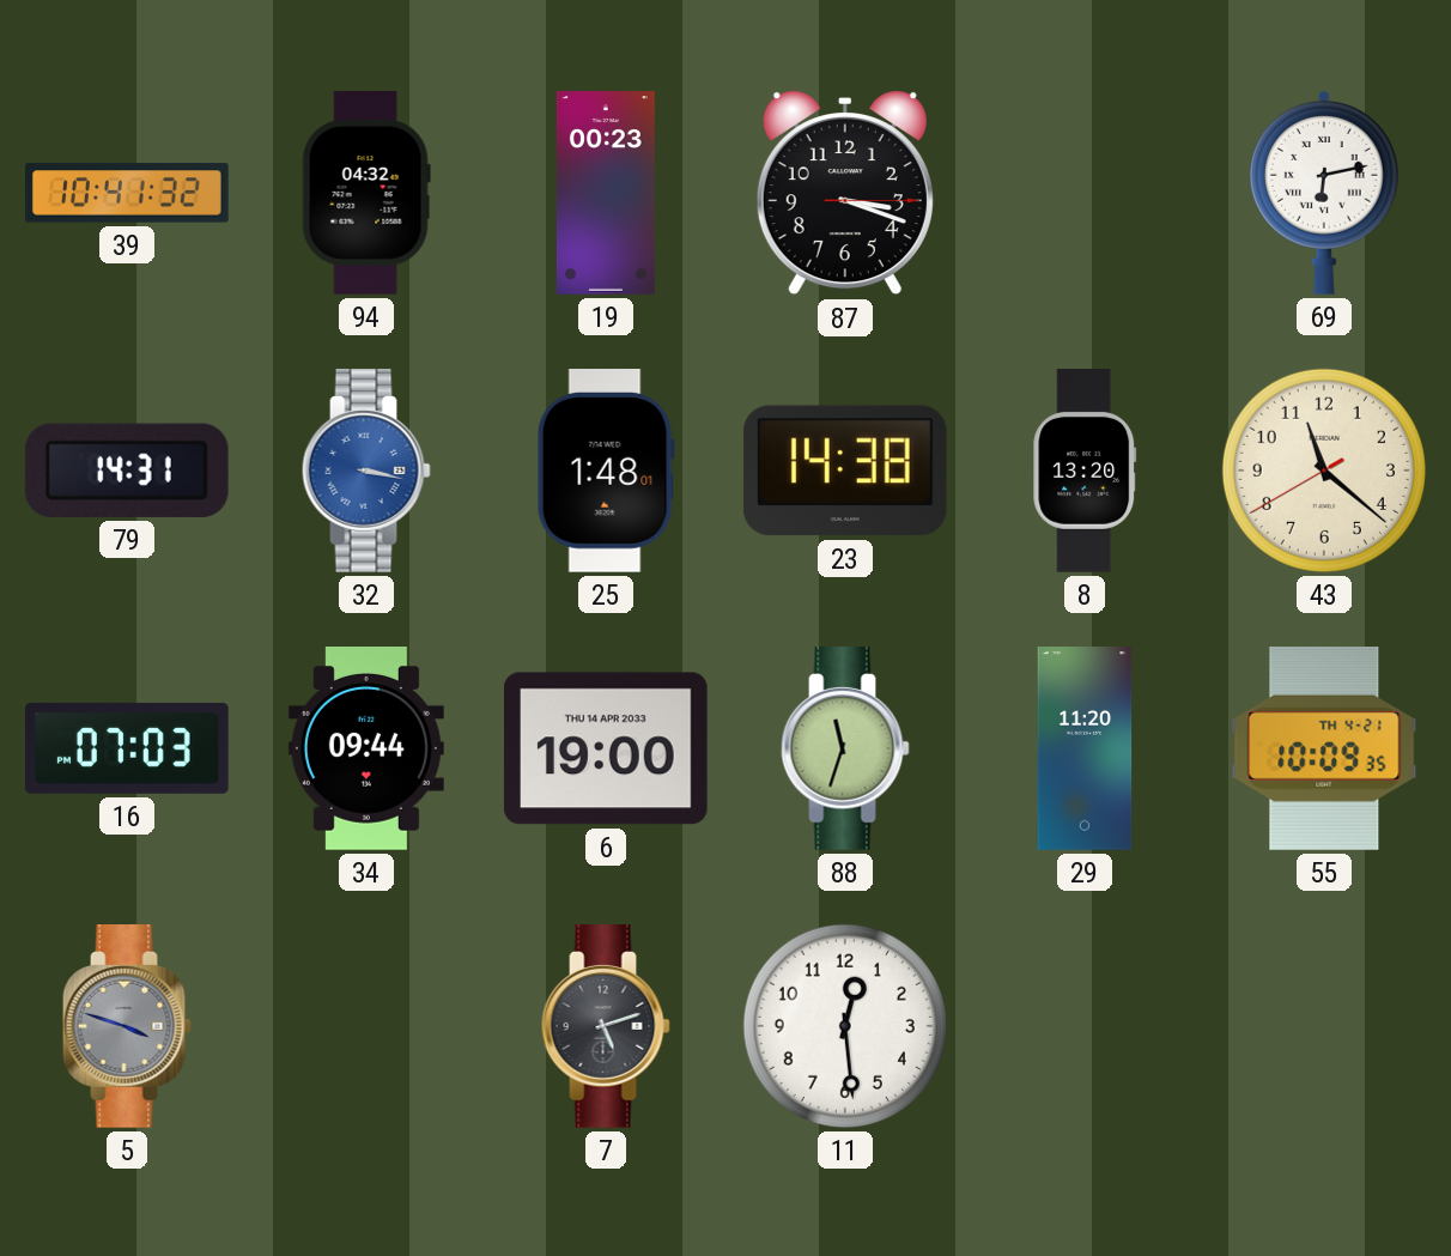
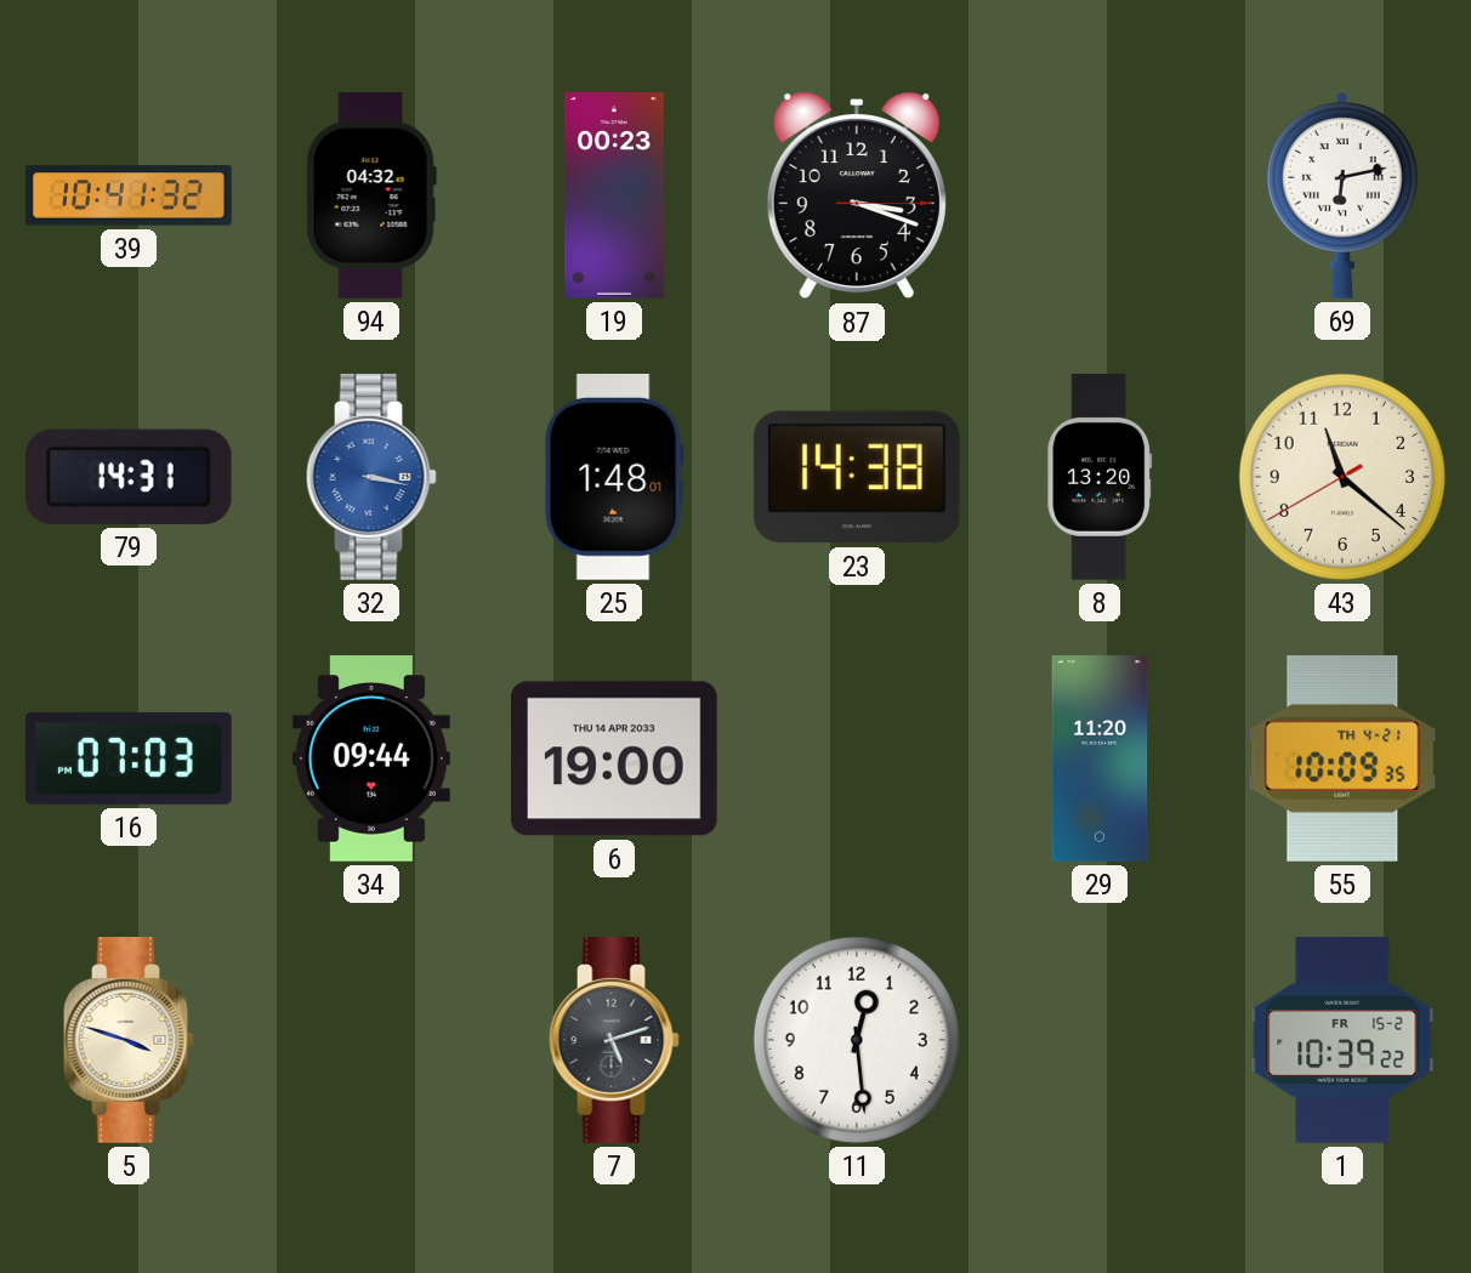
88: 11:33 -> none (845, 750)
5 dial: grey -> cream (129, 1041)
1: none -> 10:39 (1342, 1041)
